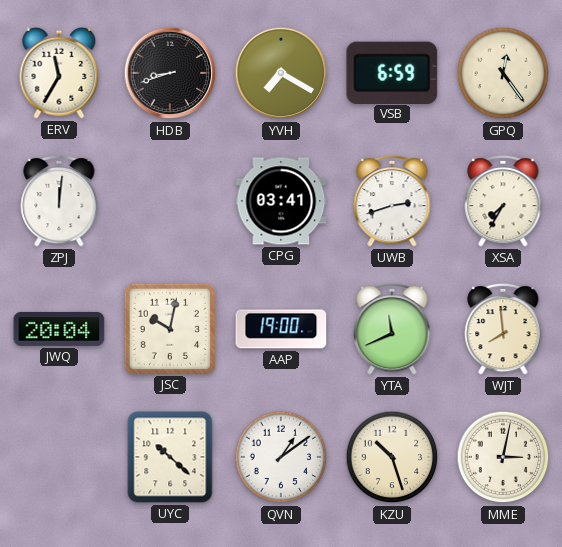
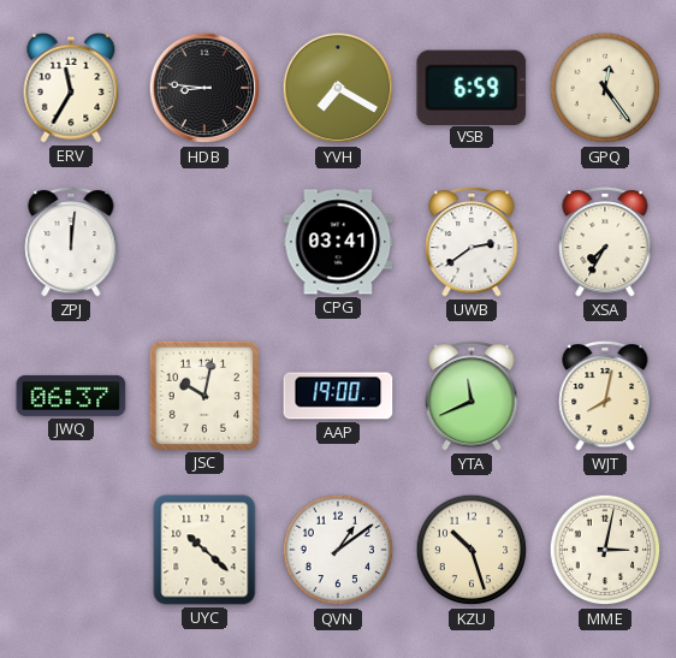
HDB: 8:42 -> 8:46 (204, 88)
UWB: 2:42 -> 2:39 (472, 242)
JWQ: 20:04 -> 06:37 (71, 396)
WJT: 7:59 -> 8:02 (605, 396)
